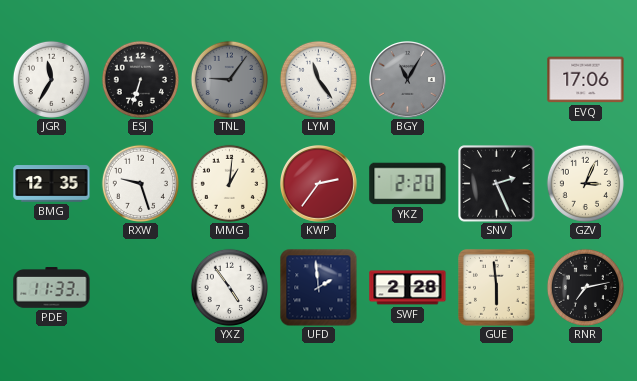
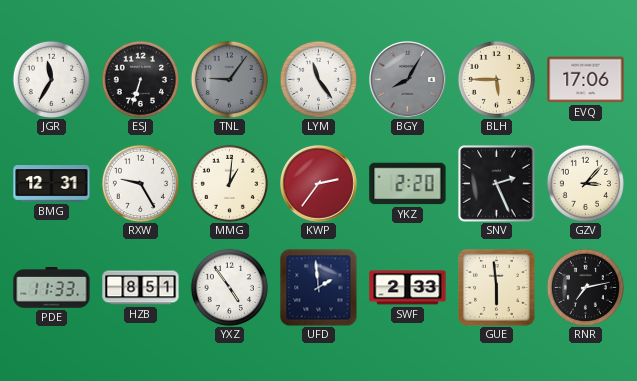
BGY: 11:05 -> 8:05 (408, 80)
BLH: none -> 5:45 (496, 79)
BMG: 12:35 -> 12:31 (52, 184)
RXW: 9:27 -> 9:25 (140, 183)
GZV: 3:04 -> 3:07 (585, 183)
HZB: none -> 8:51 (141, 288)
SWF: 2:28 -> 2:33 (408, 288)
